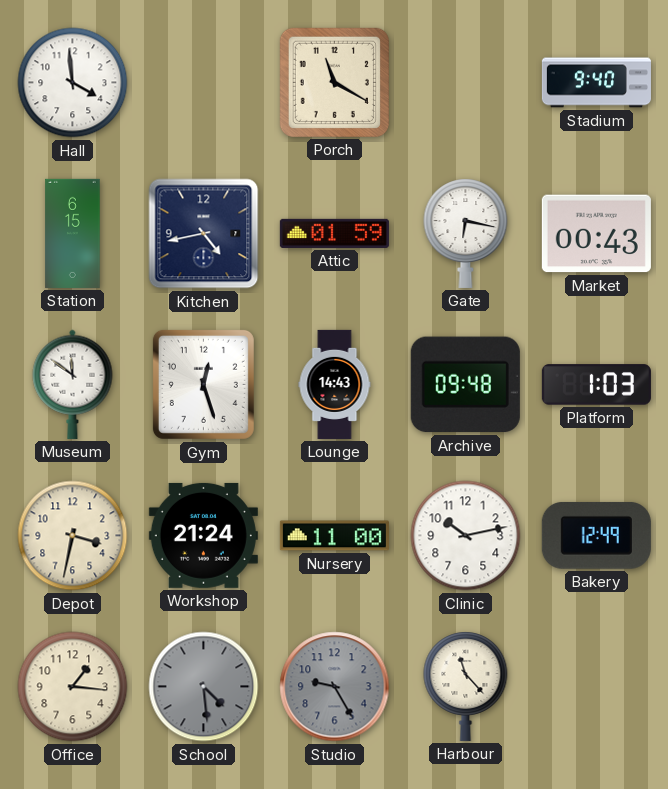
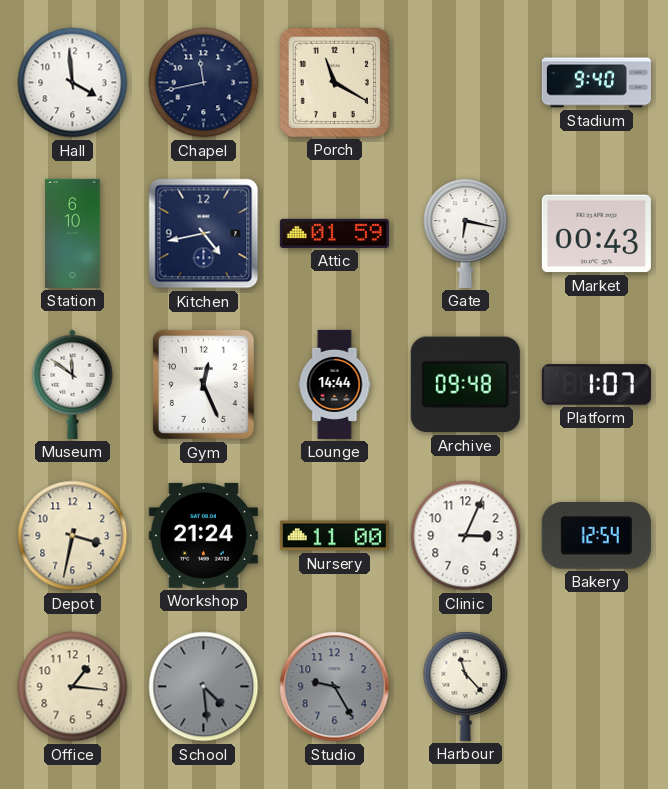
Chapel: none -> 11:43 (204, 83)
Station: 6:15 -> 6:10 (73, 233)
Gym: 12:27 -> 12:26 (203, 384)
Lounge: 14:43 -> 14:44 (335, 384)
Platform: 1:03 -> 1:07 (596, 385)
Clinic: 10:13 -> 3:04 (466, 536)
Bakery: 12:49 -> 12:54 (596, 535)
